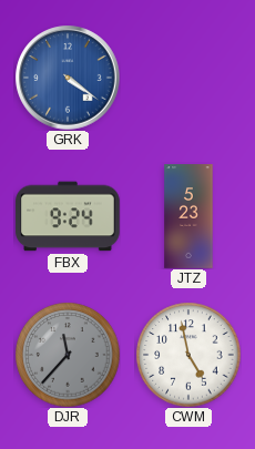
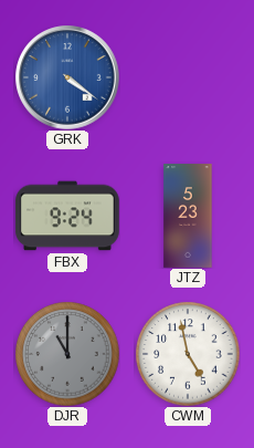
DJR: 11:37 -> 11:00 (67, 354)
